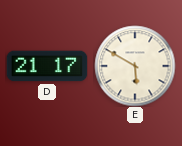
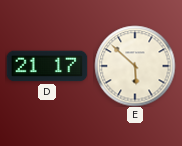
E: 5:50 -> 5:52 (135, 66)
